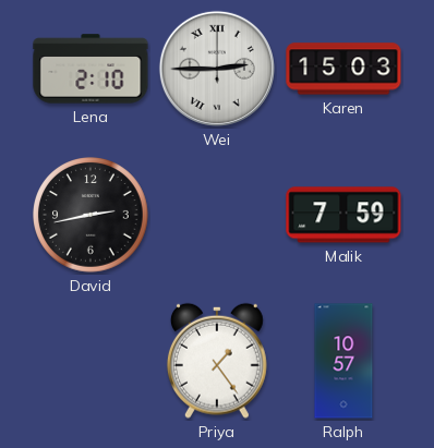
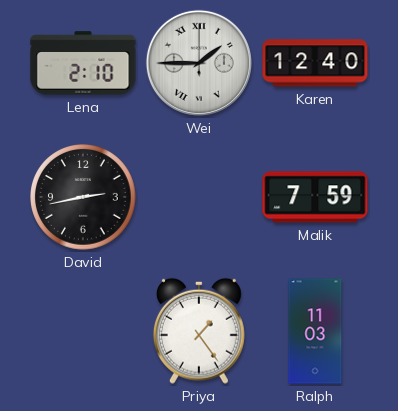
Wei: 2:45 -> 1:45 (199, 63)
Karen: 15:03 -> 12:40 (315, 63)
Ralph: 10:57 -> 11:03 (315, 331)
